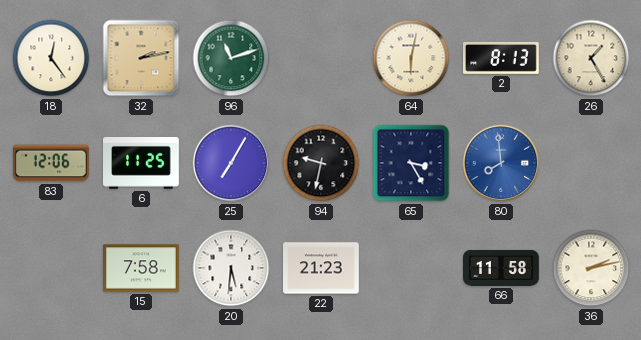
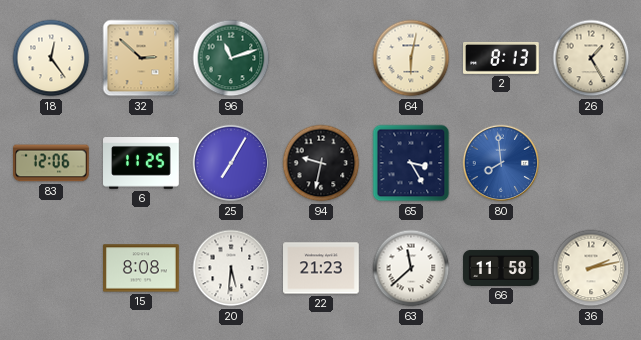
32: 2:13 -> 2:52 (141, 58)
15: 7:58 -> 8:08 (142, 268)
63: none -> 11:38 (411, 268)
